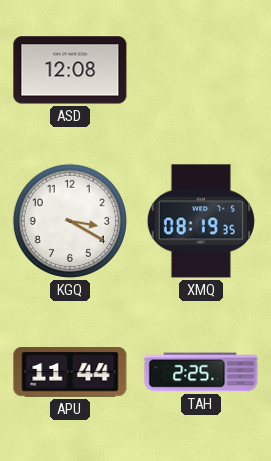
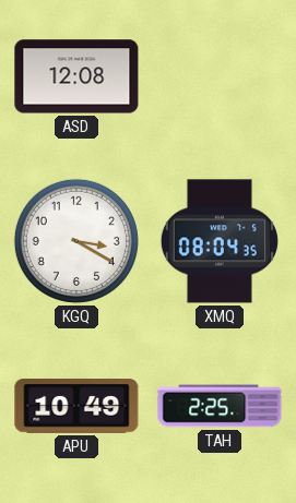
XMQ: 08:19 -> 08:04 (220, 241)
APU: 11:44 -> 10:49 (76, 406)
